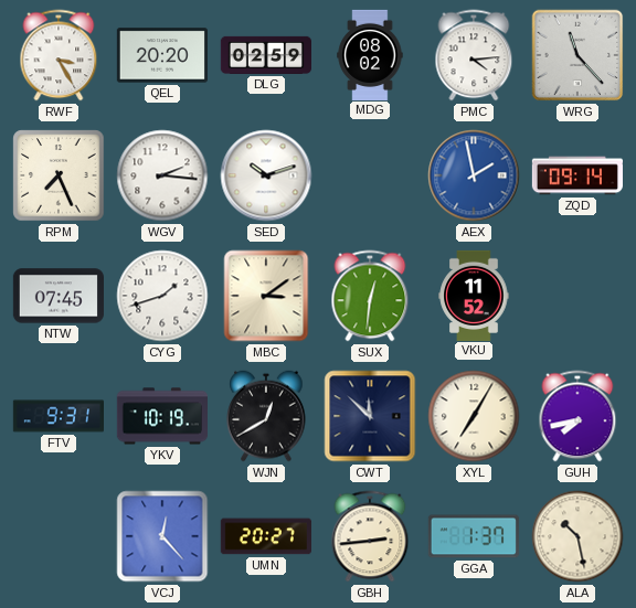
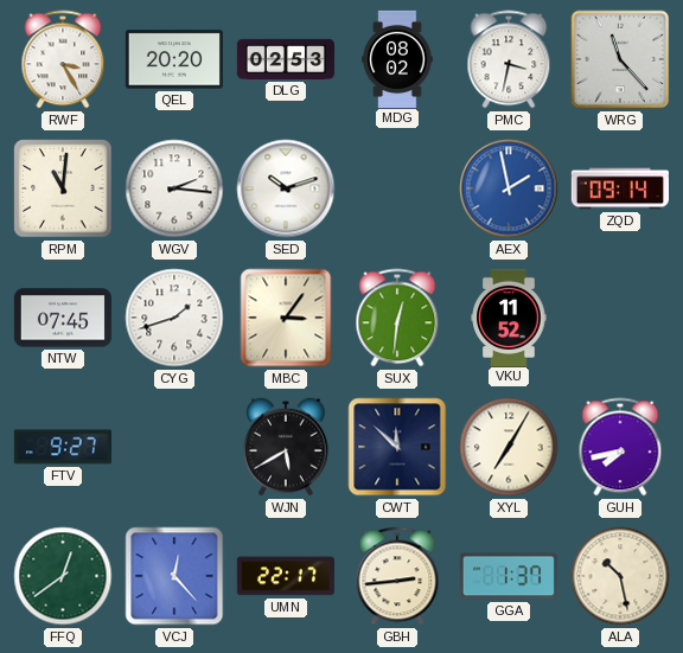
DLG: 02:59 -> 02:53 (285, 59)
PMC: 4:14 -> 3:32 (509, 59)
RPM: 7:26 -> 11:01 (63, 188)
MBC: 3:09 -> 3:06 (286, 318)
FTV: 9:31 -> 9:27 (62, 447)
YKV: 10:19 -> none (161, 416)
WJN: 12:40 -> 5:40 (286, 447)
FFQ: none -> 12:39 (63, 576)
UMN: 20:27 -> 22:17 (286, 576)
